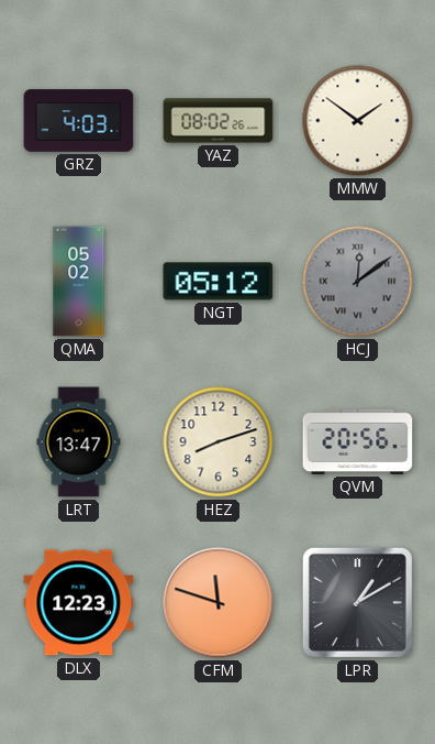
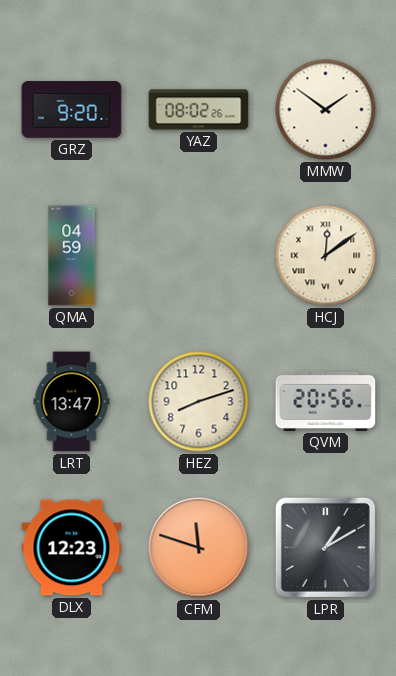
GRZ: 4:03 -> 9:20 (72, 110)
QMA: 05:02 -> 04:59 (72, 256)
NGT: 05:12 -> none (219, 282)
HCJ dial: grey -> cream (326, 256)
